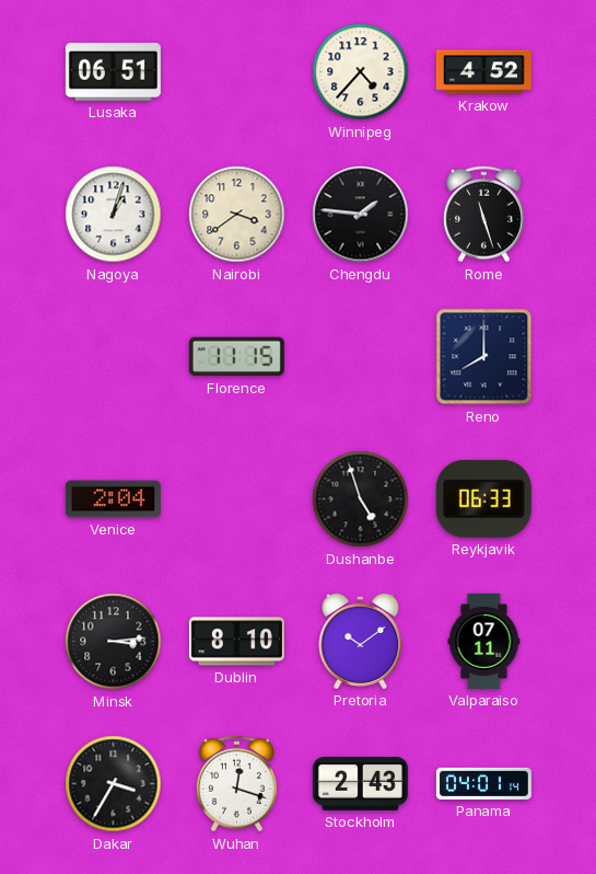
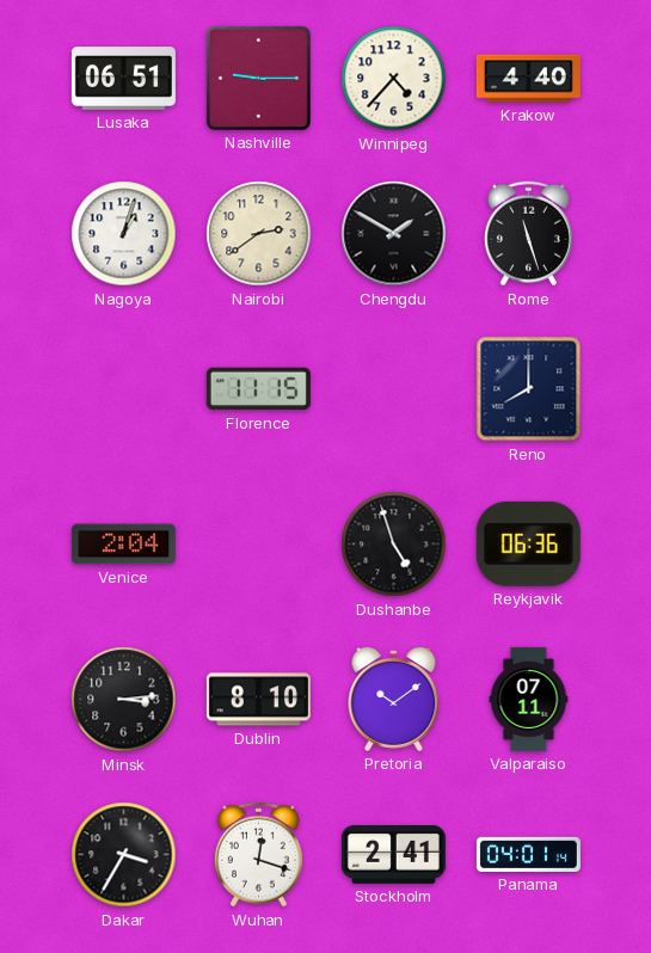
Nashville: none -> 9:15 (258, 78)
Krakow: 4:52 -> 4:40 (528, 79)
Nairobi: 3:39 -> 2:39 (259, 234)
Chengdu: 1:46 -> 1:50 (394, 234)
Reykjavik: 06:33 -> 06:36 (528, 543)
Stockholm: 2:43 -> 2:41 (393, 854)
